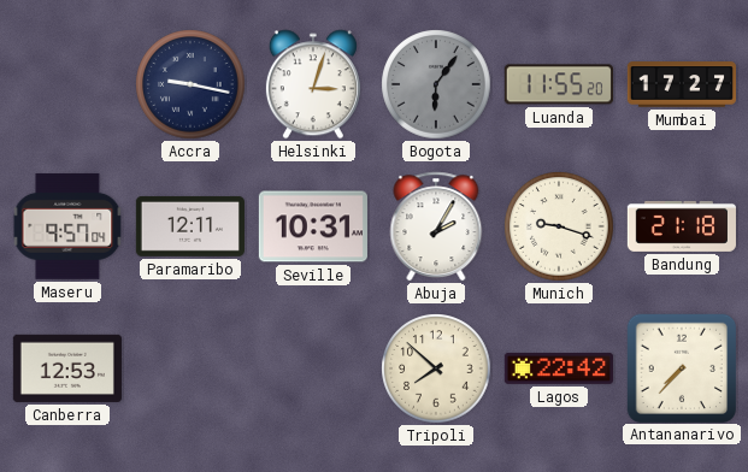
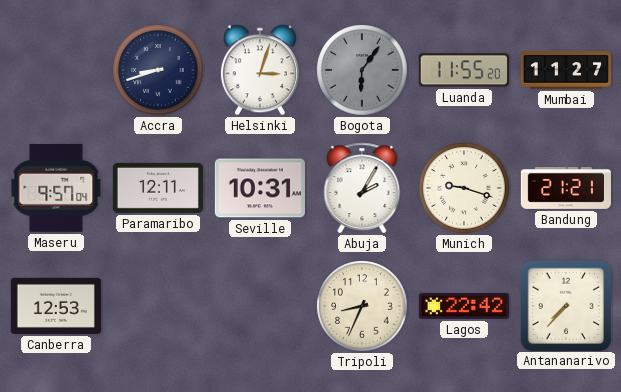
Accra: 9:17 -> 8:42 (158, 70)
Mumbai: 17:27 -> 11:27 (565, 70)
Bandung: 21:18 -> 21:21 (566, 188)
Tripoli: 7:52 -> 8:34 (362, 306)
